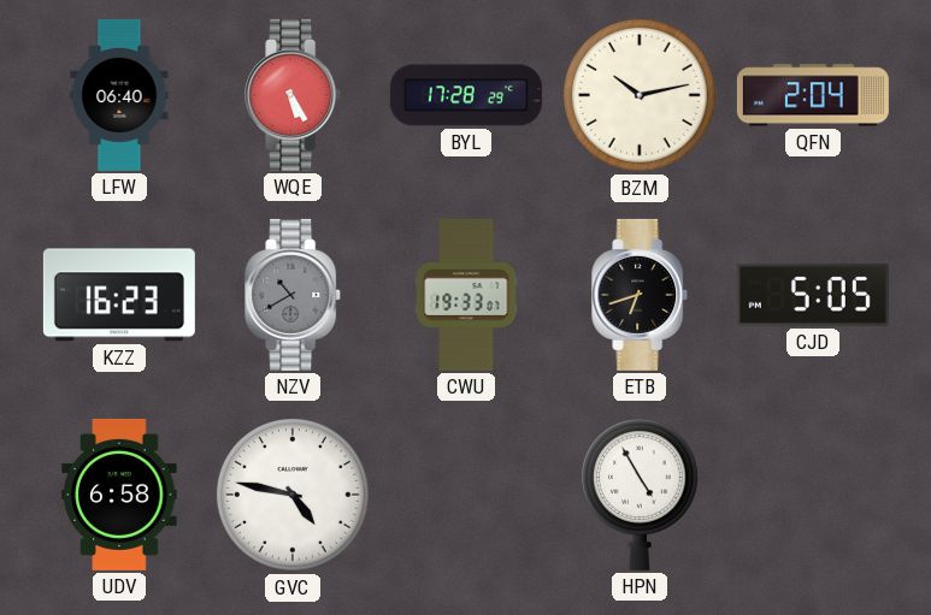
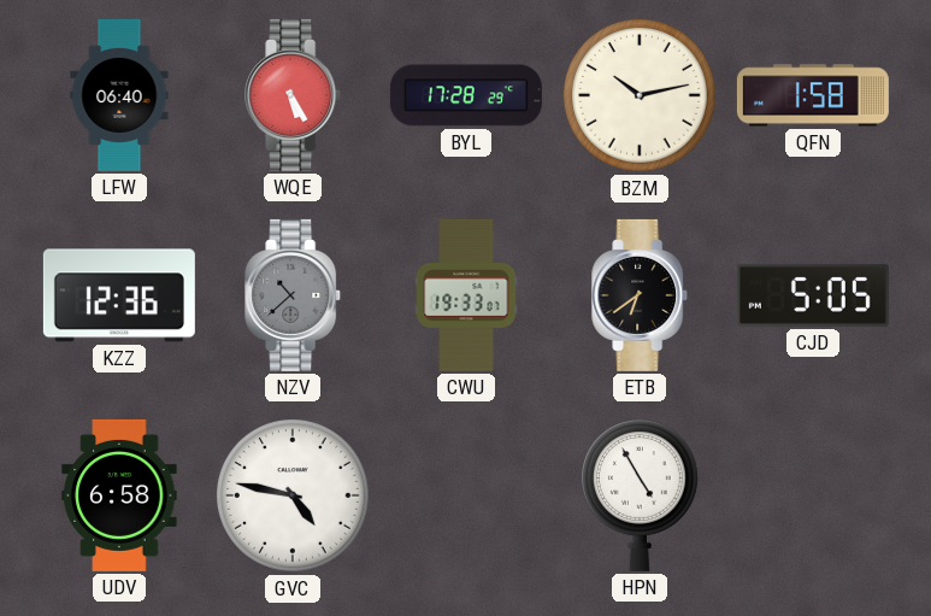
QFN: 2:04 -> 1:58 (813, 95)
KZZ: 16:23 -> 12:36 (119, 295)
NZV: 10:40 -> 10:38 (294, 295)
ETB: 6:42 -> 6:39 (641, 295)
